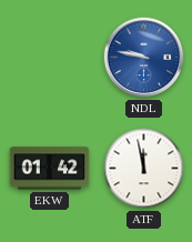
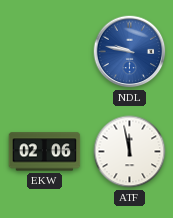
EKW: 01:42 -> 02:06 (45, 152)
